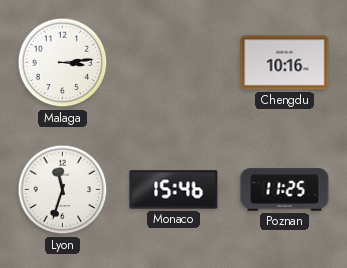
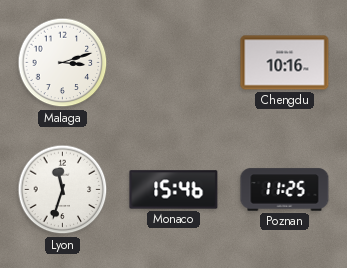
Malaga: 3:14 -> 3:12 (63, 63)
